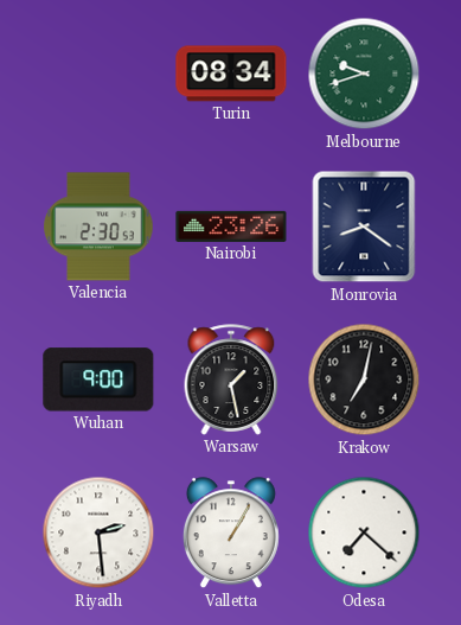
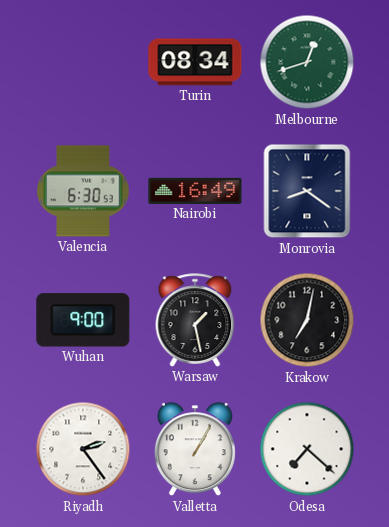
Melbourne: 9:42 -> 12:42 (307, 62)
Valencia: 2:30 -> 6:30 (83, 191)
Nairobi: 23:26 -> 16:49 (195, 191)
Riyadh: 2:29 -> 2:24 (83, 449)
